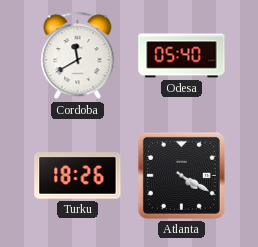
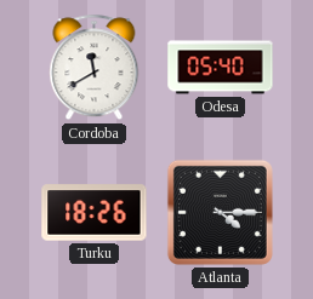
Atlanta: 4:20 -> 4:15 (220, 212)
